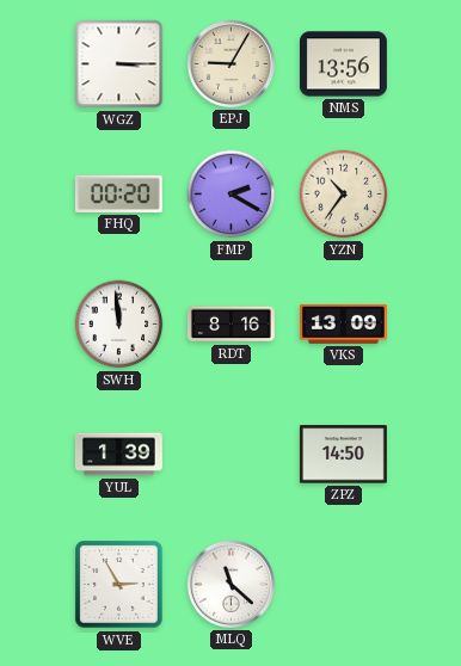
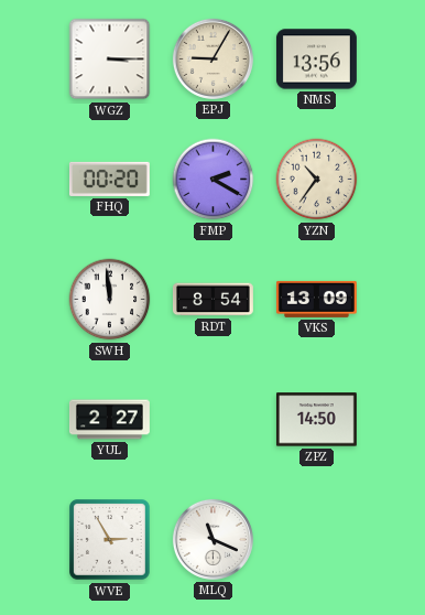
RDT: 8:16 -> 8:54 (212, 300)
YUL: 1:39 -> 2:27 (109, 420)
MLQ: 11:22 -> 11:19 (212, 539)
